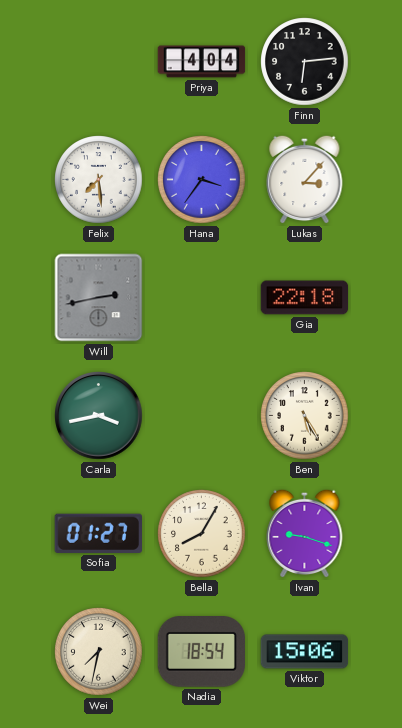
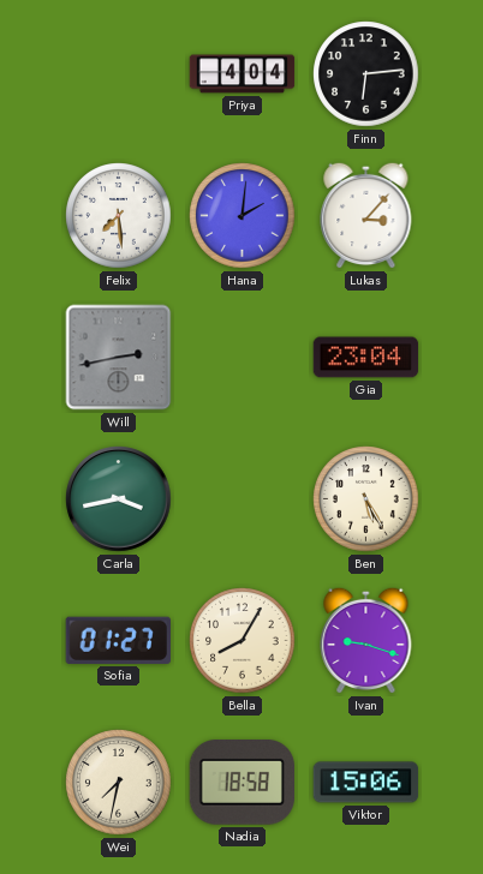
Hana: 3:36 -> 2:01 (243, 216)
Gia: 22:18 -> 23:04 (366, 358)
Nadia: 18:54 -> 18:58 (241, 783)
